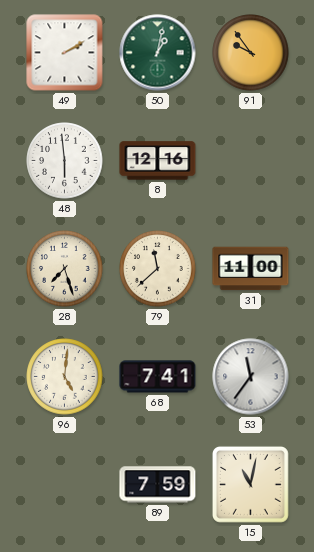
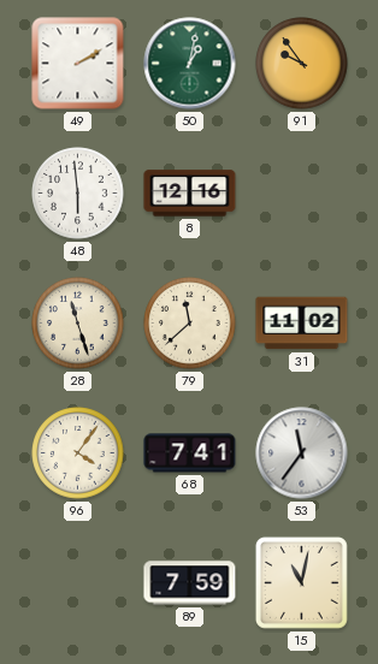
28: 7:27 -> 11:27 (78, 324)
31: 11:00 -> 11:02 (302, 324)
96: 5:01 -> 4:06 (78, 453)
